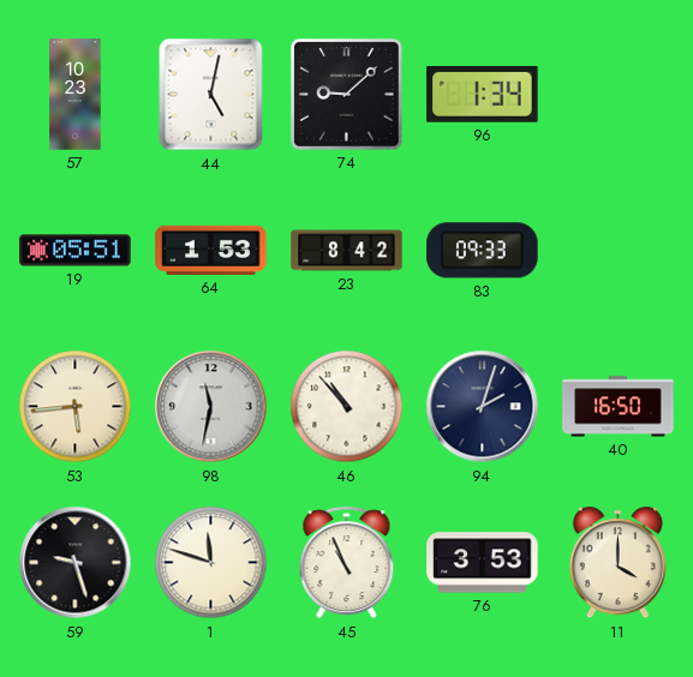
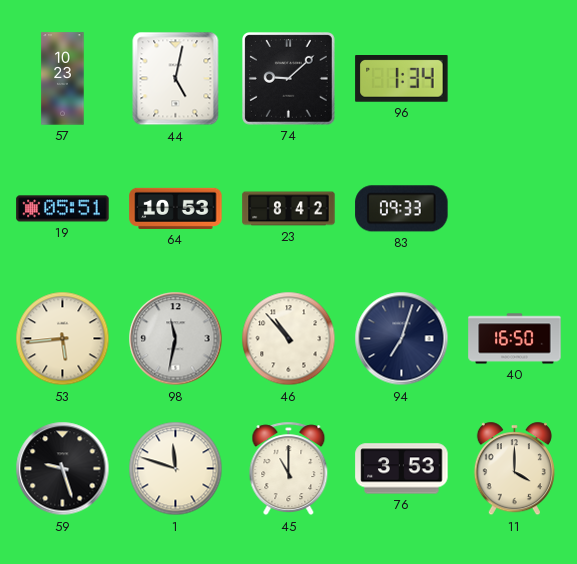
64: 1:53 -> 10:53 (176, 208)
94: 2:03 -> 7:03 (402, 339)
45: 10:56 -> 11:00 (289, 469)
